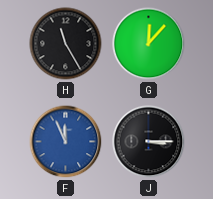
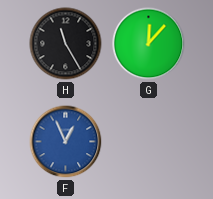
F: 11:56 -> 12:56 (66, 142)
J: 3:15 -> none (149, 142)
